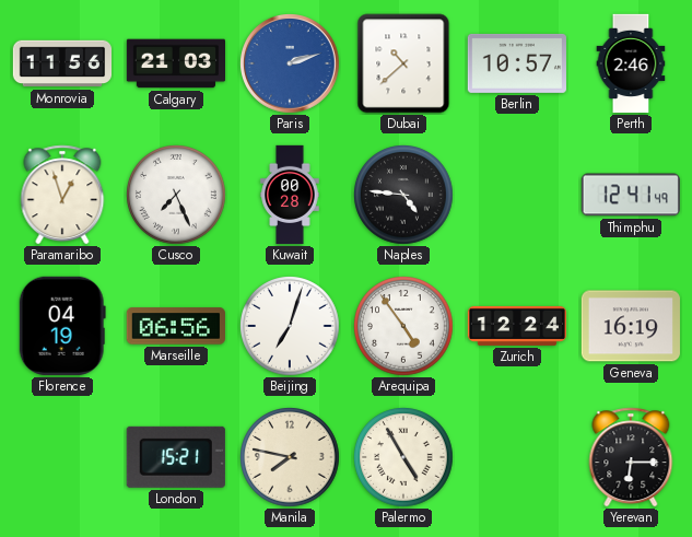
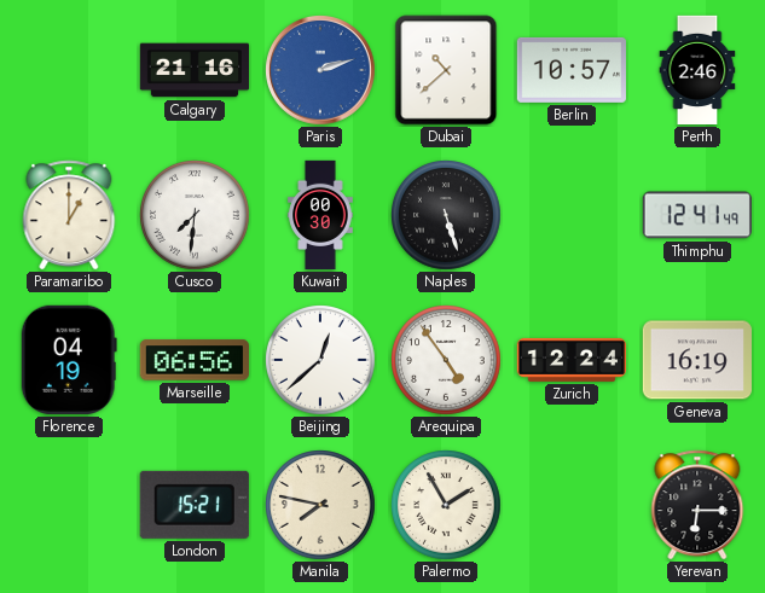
Monrovia: 11:56 -> none (61, 63)
Calgary: 21:03 -> 21:16 (193, 70)
Paramaribo: 12:57 -> 1:00 (69, 215)
Cusco: 7:26 -> 7:31 (196, 216)
Kuwait: 00:28 -> 00:30 (320, 215)
Naples: 4:46 -> 5:27 (447, 216)
Beijing: 7:03 -> 12:38 (321, 361)
Palermo: 4:55 -> 1:55 (447, 506)
